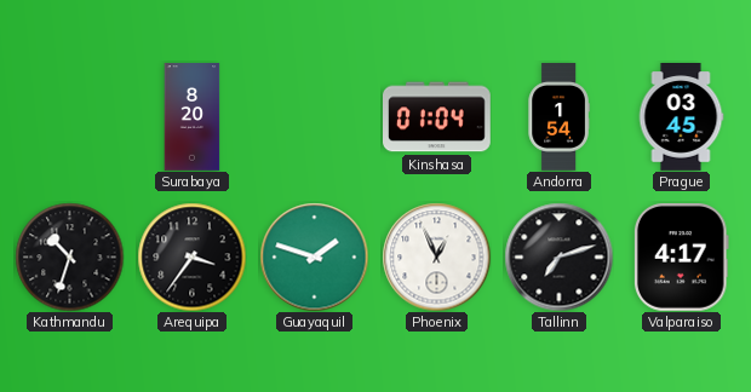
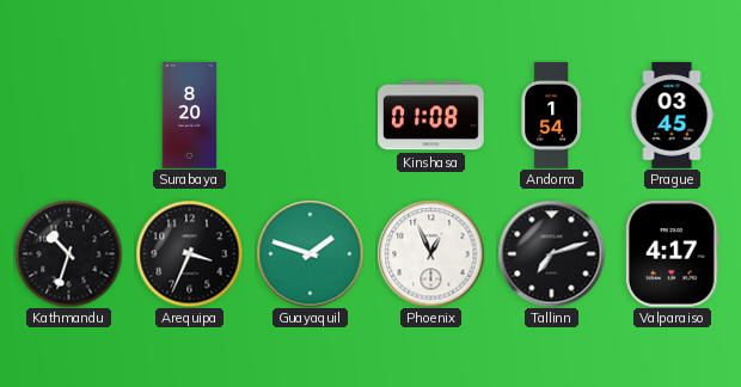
Kinshasa: 01:04 -> 01:08 (431, 116)
Arequipa: 3:36 -> 3:34 (189, 253)
